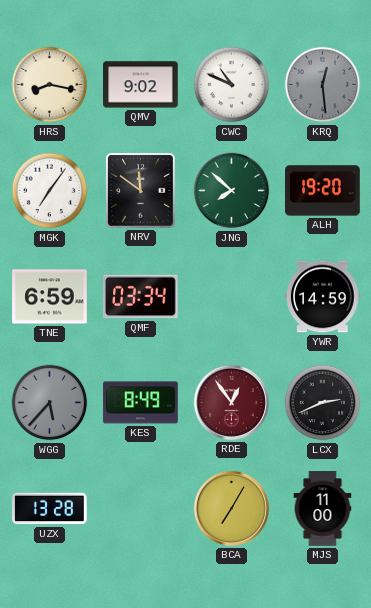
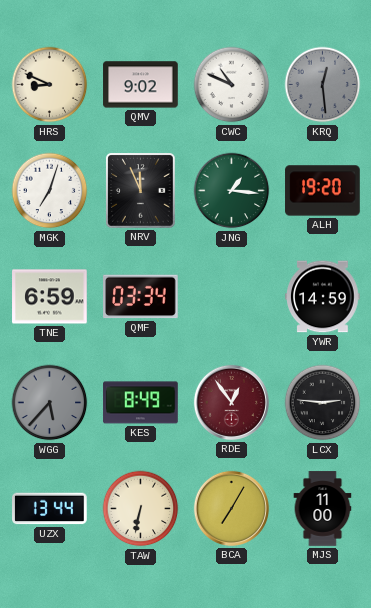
HRS: 8:17 -> 8:49 (50, 85)
MGK: 7:06 -> 7:03 (50, 191)
NRV: 11:51 -> 11:56 (141, 191)
JNG: 7:52 -> 1:16 (232, 191)
LCX: 2:41 -> 2:46 (323, 403)
UZX: 13:28 -> 13:44 (50, 509)
TAW: none -> 6:32 (141, 509)
